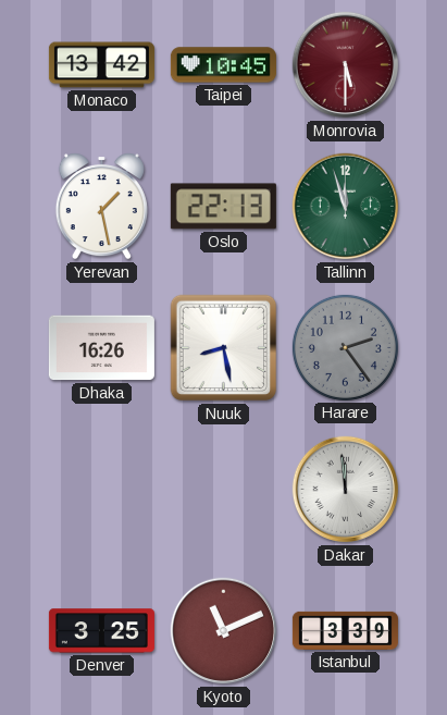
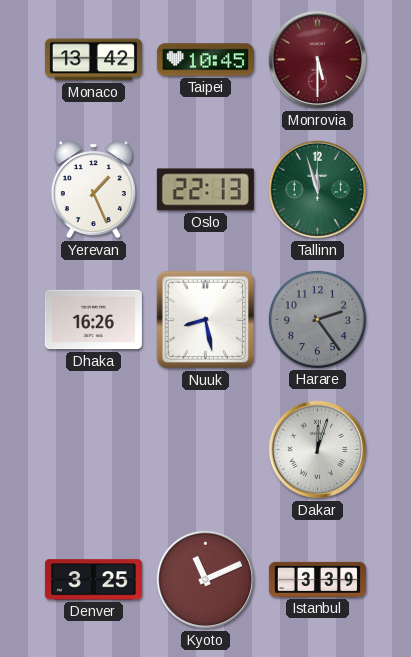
Yerevan: 1:28 -> 1:26 (93, 190)
Dakar: 11:59 -> 12:03 (318, 450)
